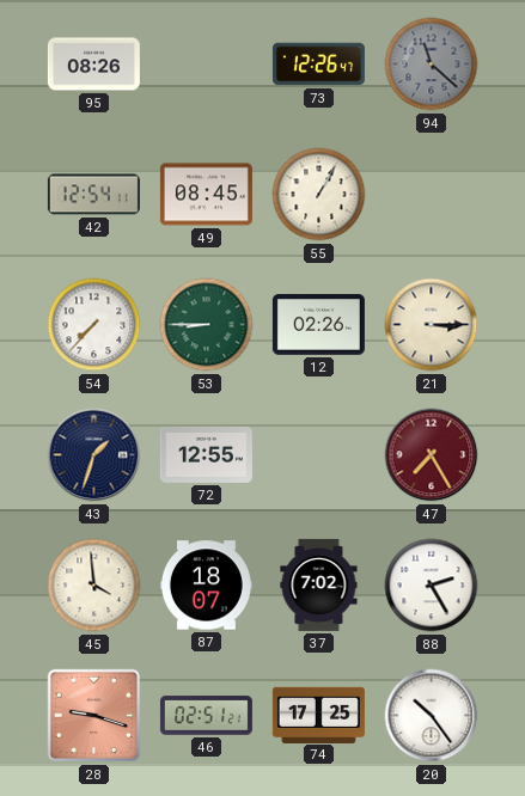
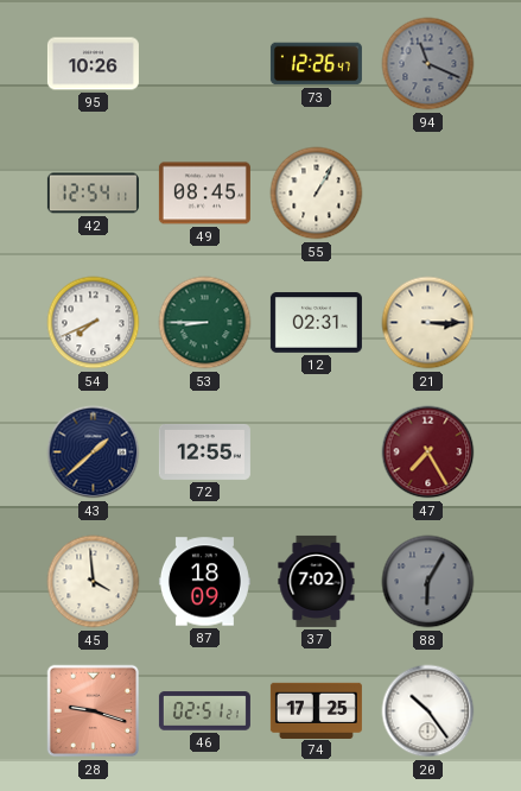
95: 08:26 -> 10:26 (93, 64)
94: 11:22 -> 11:19 (428, 64)
54: 7:37 -> 7:41 (94, 323)
12: 02:26 -> 02:31 (316, 323)
43: 1:33 -> 1:38 (94, 453)
87: 18:07 -> 18:09 (204, 582)
88: 2:25 -> 6:05 (428, 582)
88 dial: white -> grey (428, 582)
